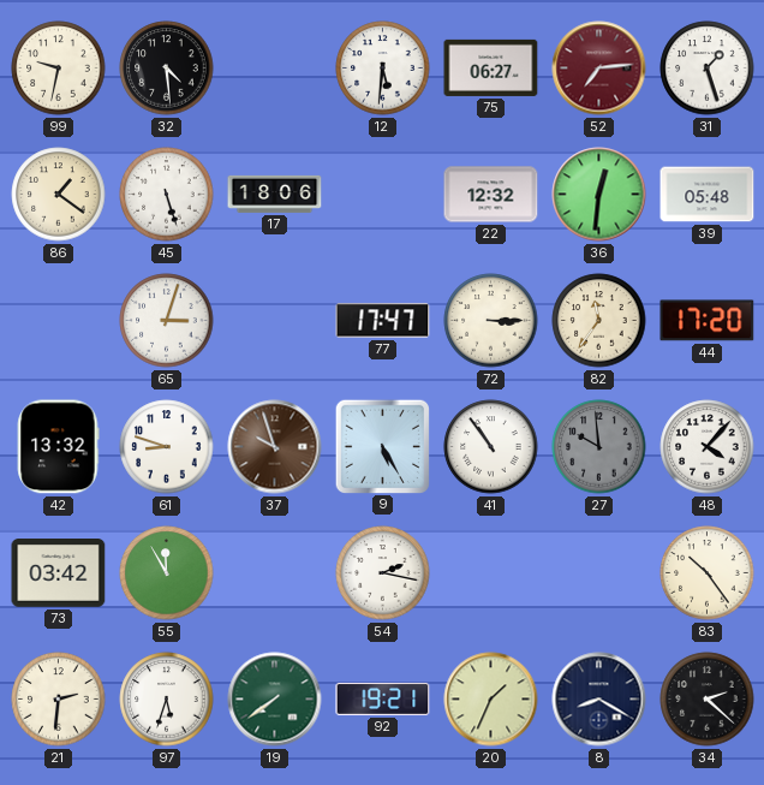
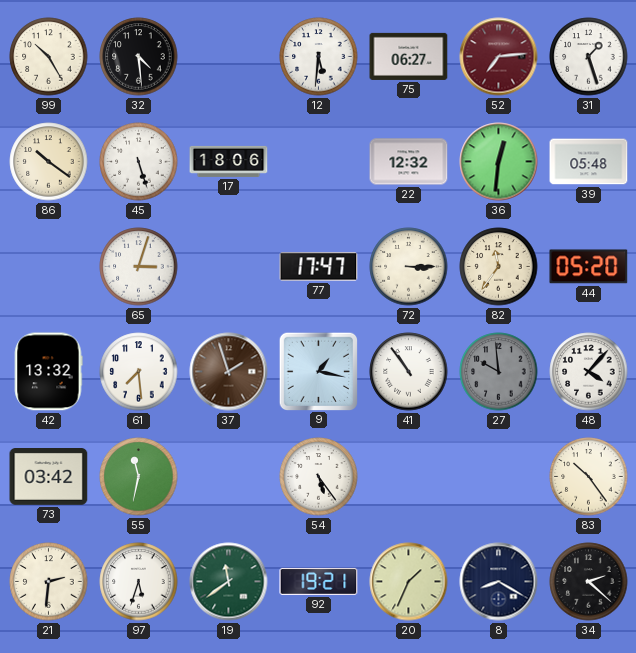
99: 9:32 -> 10:25 (49, 57)
86: 1:21 -> 10:21 (49, 162)
44: 17:20 -> 05:20 (589, 267)
61: 8:48 -> 7:29 (139, 372)
37: 9:57 -> 1:57 (229, 372)
9: 5:25 -> 1:17 (318, 371)
55: 11:55 -> 11:32 (139, 477)
54: 2:17 -> 5:24 (319, 477)
19: 7:39 -> 11:39 (229, 582)
